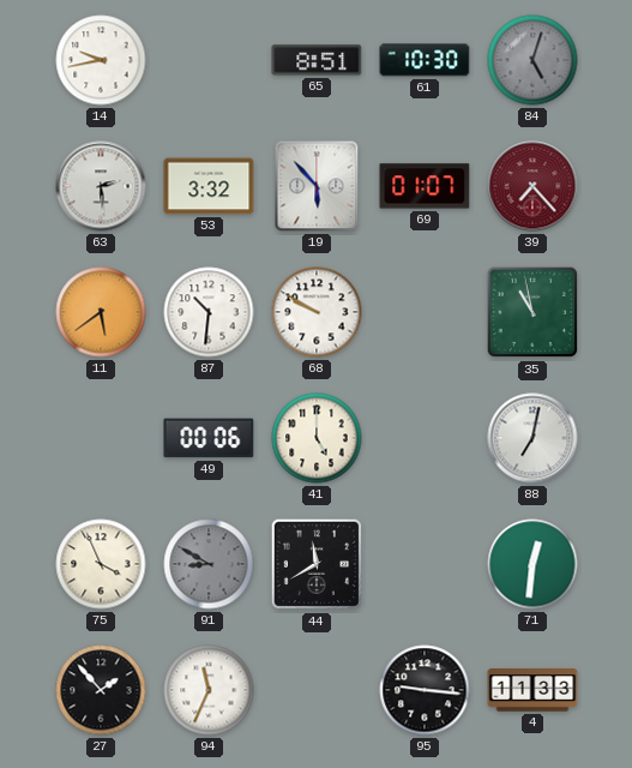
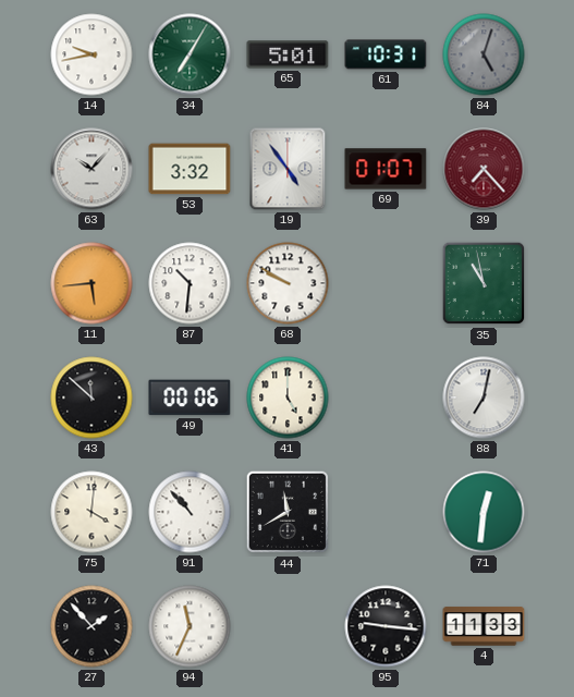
34: none -> 7:05 (190, 54)
65: 8:51 -> 5:01 (288, 54)
61: 10:30 -> 10:31 (386, 54)
63: 2:29 -> 10:07 (91, 169)
19: 5:53 -> 4:54 (288, 169)
11: 5:39 -> 5:44 (91, 283)
43: none -> 11:52 (91, 398)
75: 3:56 -> 4:01 (91, 512)
91: 8:50 -> 10:53 (190, 512)
91 dial: grey -> white (190, 512)
